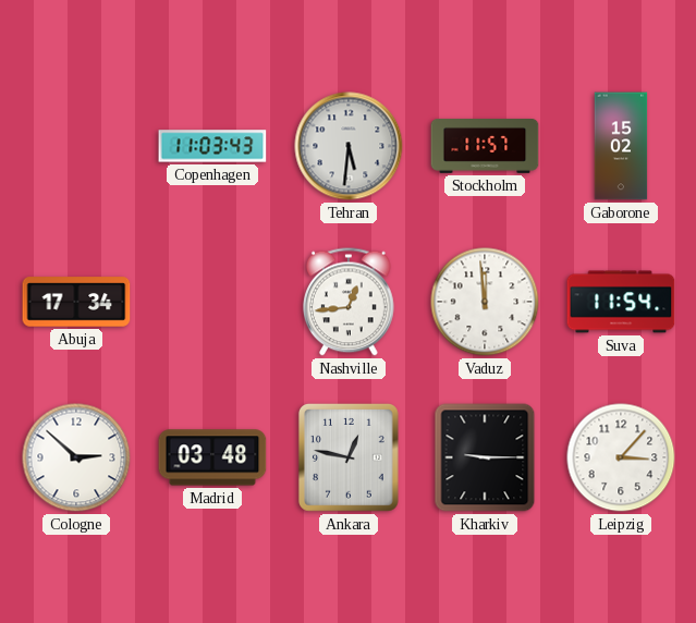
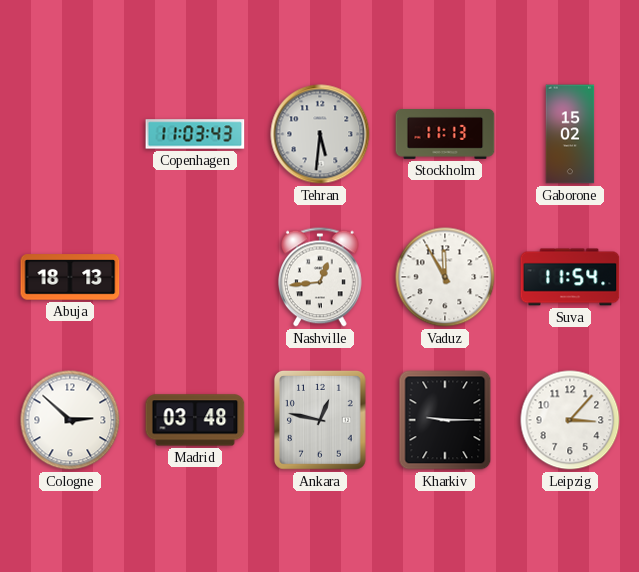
Stockholm: 11:57 -> 11:13 (445, 135)
Abuja: 17:34 -> 18:13 (70, 277)
Vaduz: 11:59 -> 11:55 (445, 277)
